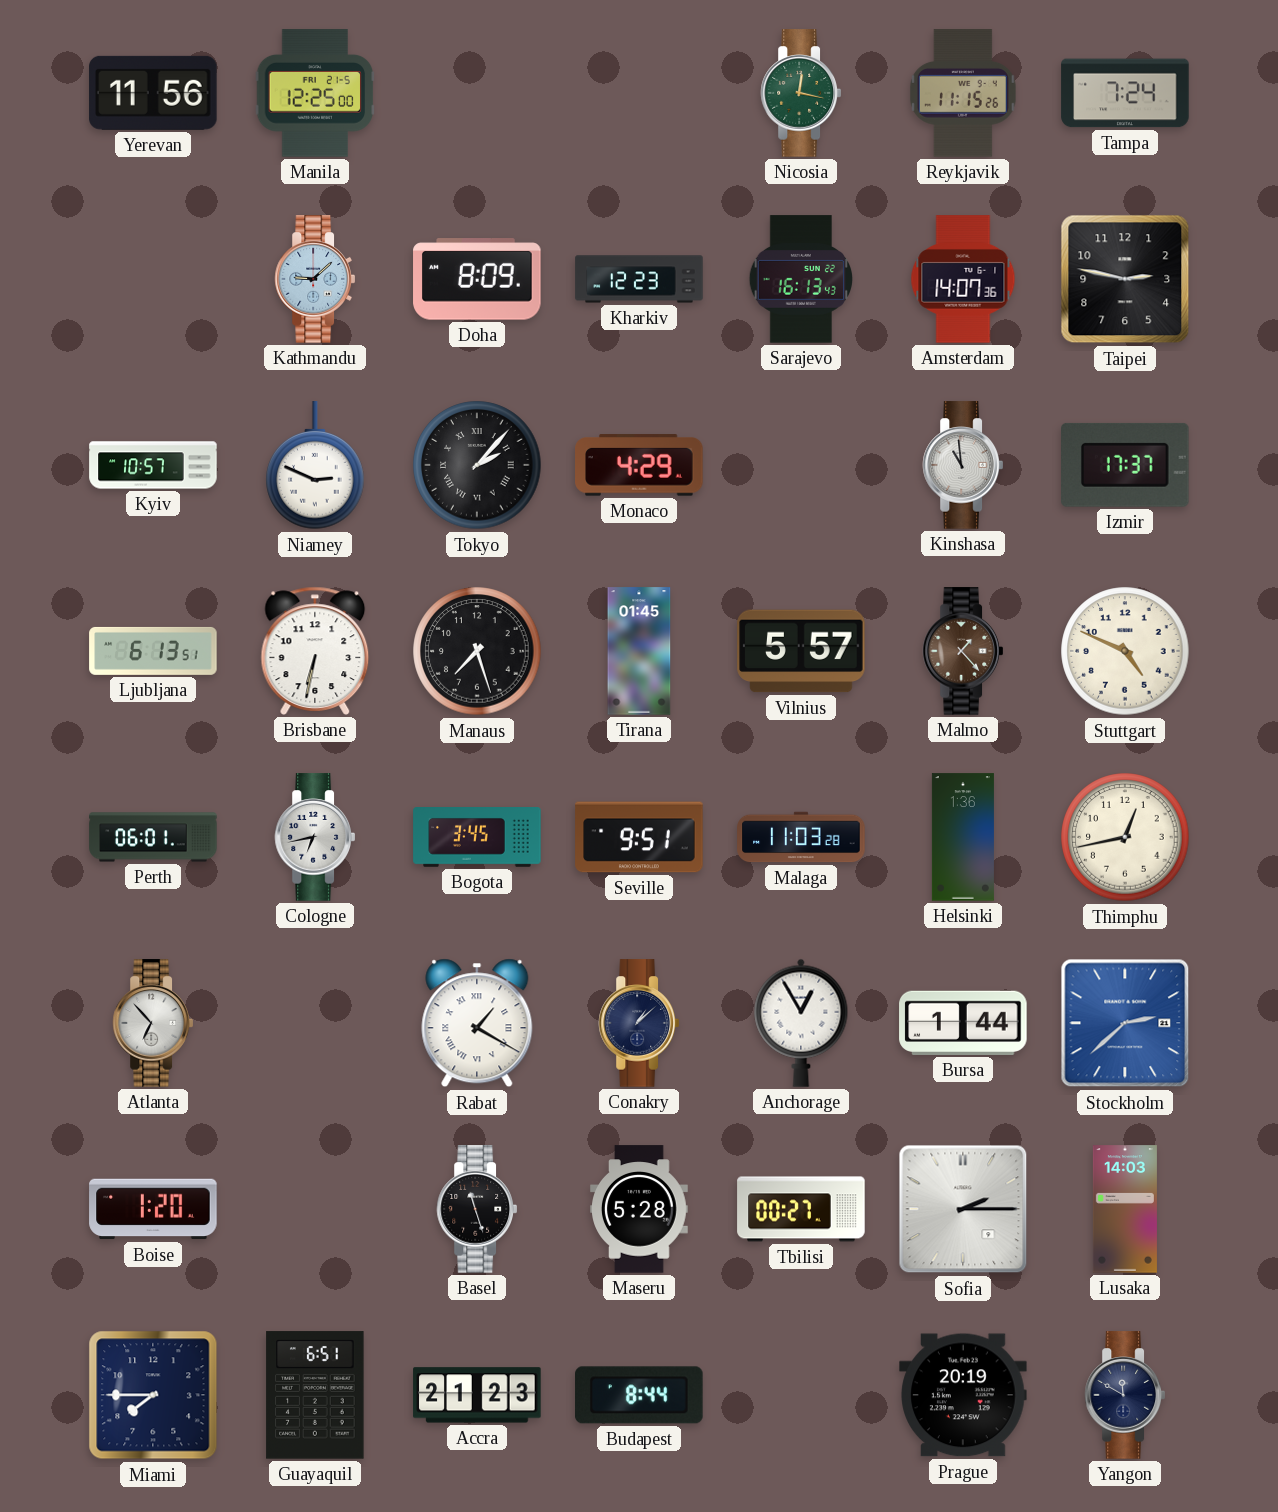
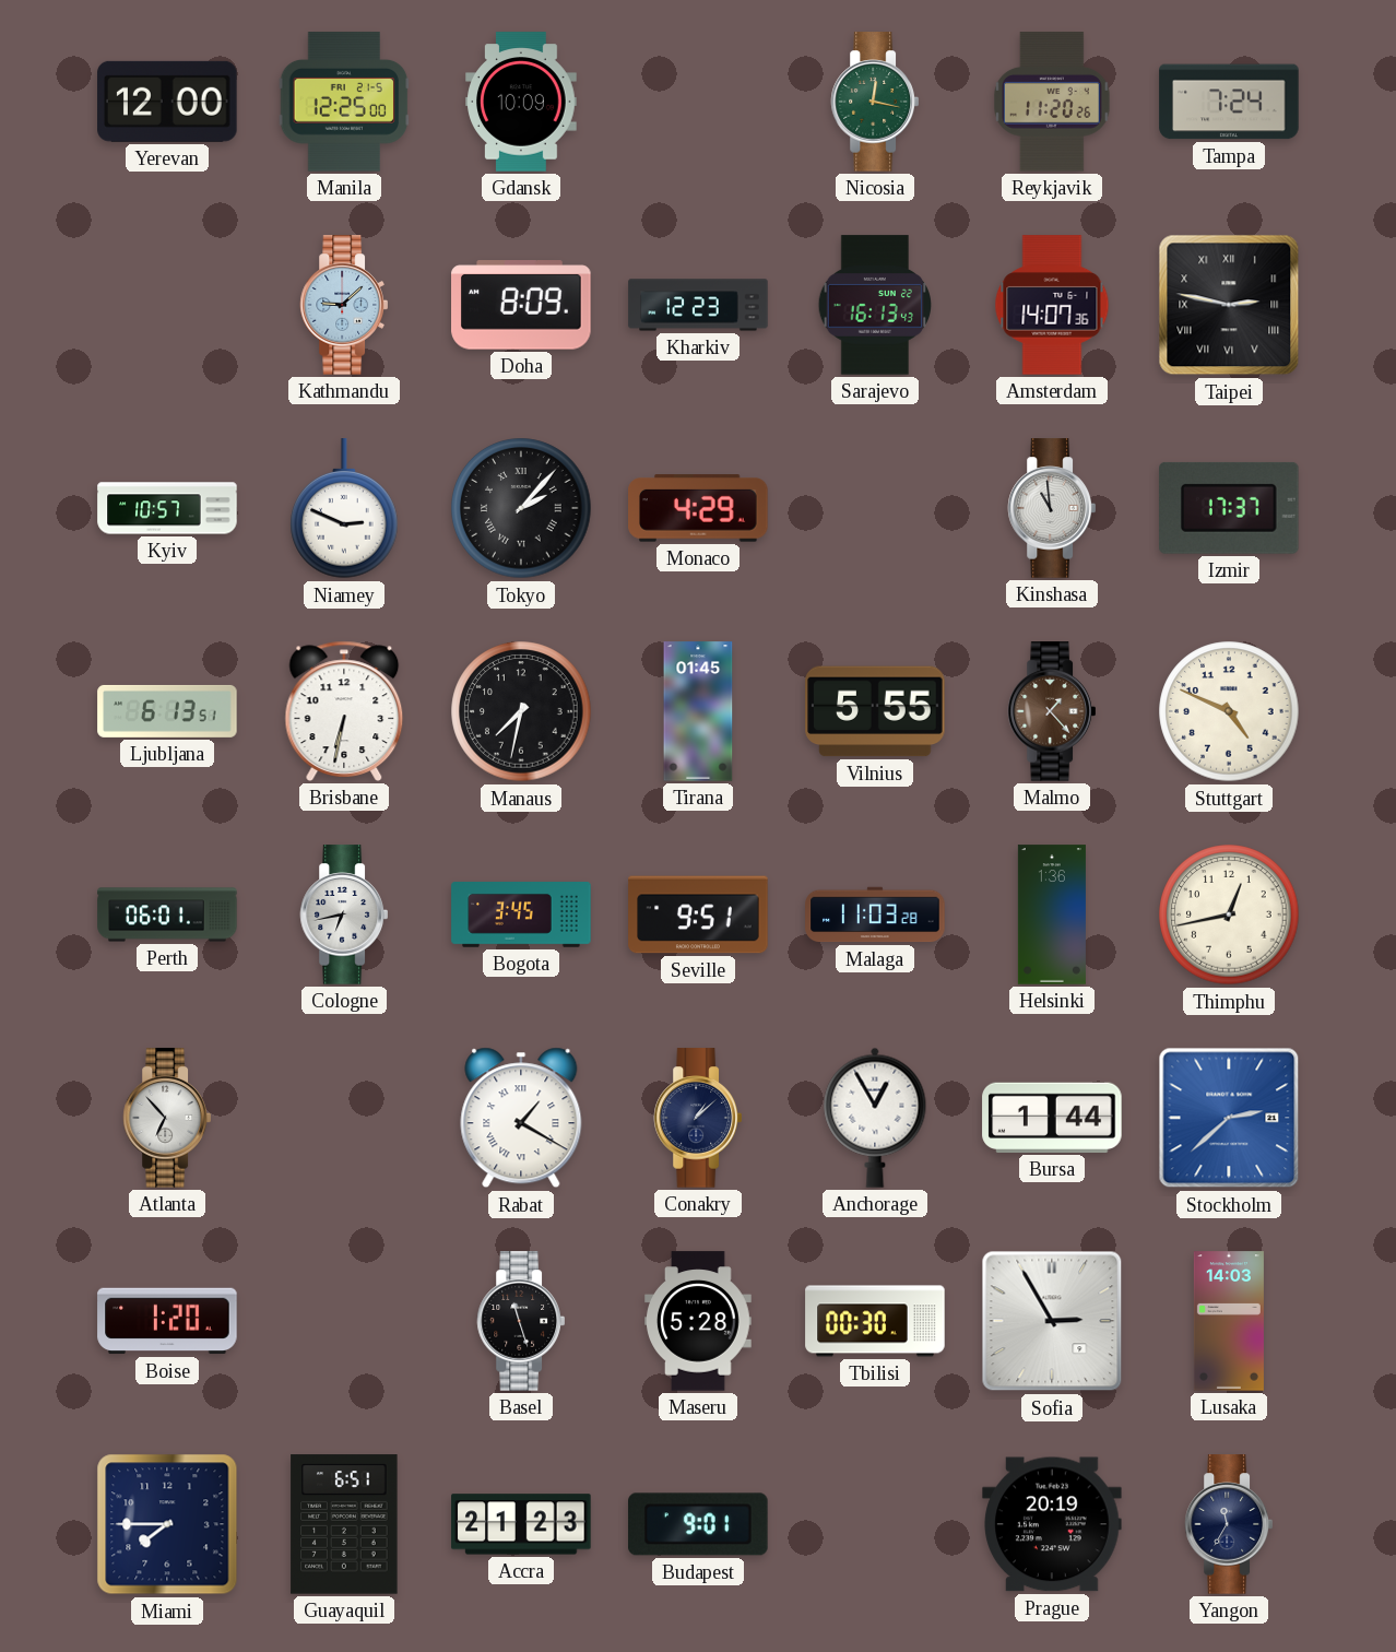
Yerevan: 11:56 -> 12:00 (167, 102)
Gdansk: none -> 10:09 (521, 102)
Reykjavik: 11:15 -> 11:20 (1052, 102)
Taipei numerals: Arabic -> Roman (1229, 305)
Manaus: 7:27 -> 7:32 (521, 711)
Vilnius: 5:57 -> 5:55 (875, 711)
Tbilisi: 00:27 -> 00:30 (875, 1321)
Sofia: 2:15 -> 2:55 (1052, 1321)
Budapest: 8:44 -> 9:01 (698, 1524)
Yangon: 11:50 -> 11:35 (1228, 1524)
